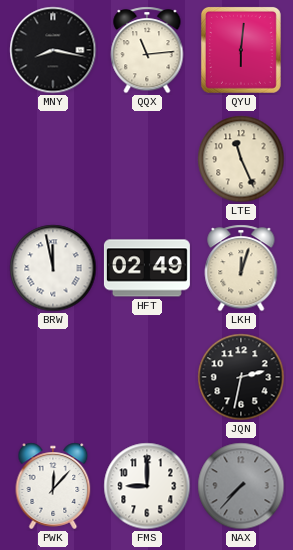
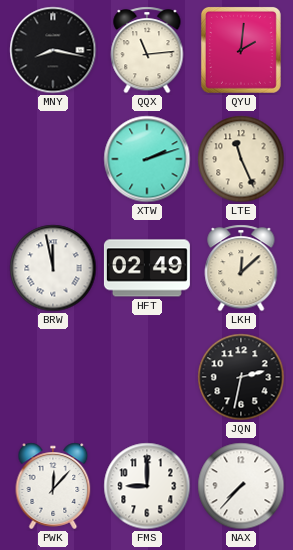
QYU: 6:01 -> 2:01 (241, 50)
XTW: none -> 2:12 (147, 159)
LKH: 12:03 -> 12:08 (241, 268)
NAX dial: grey -> white (241, 486)
